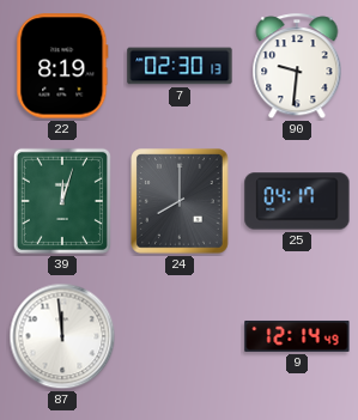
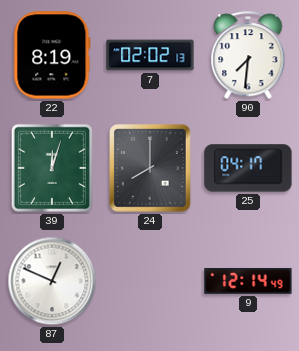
7: 02:30 -> 02:02 (150, 55)
90: 9:31 -> 7:31 (248, 56)
87: 11:59 -> 12:49 (52, 281)
